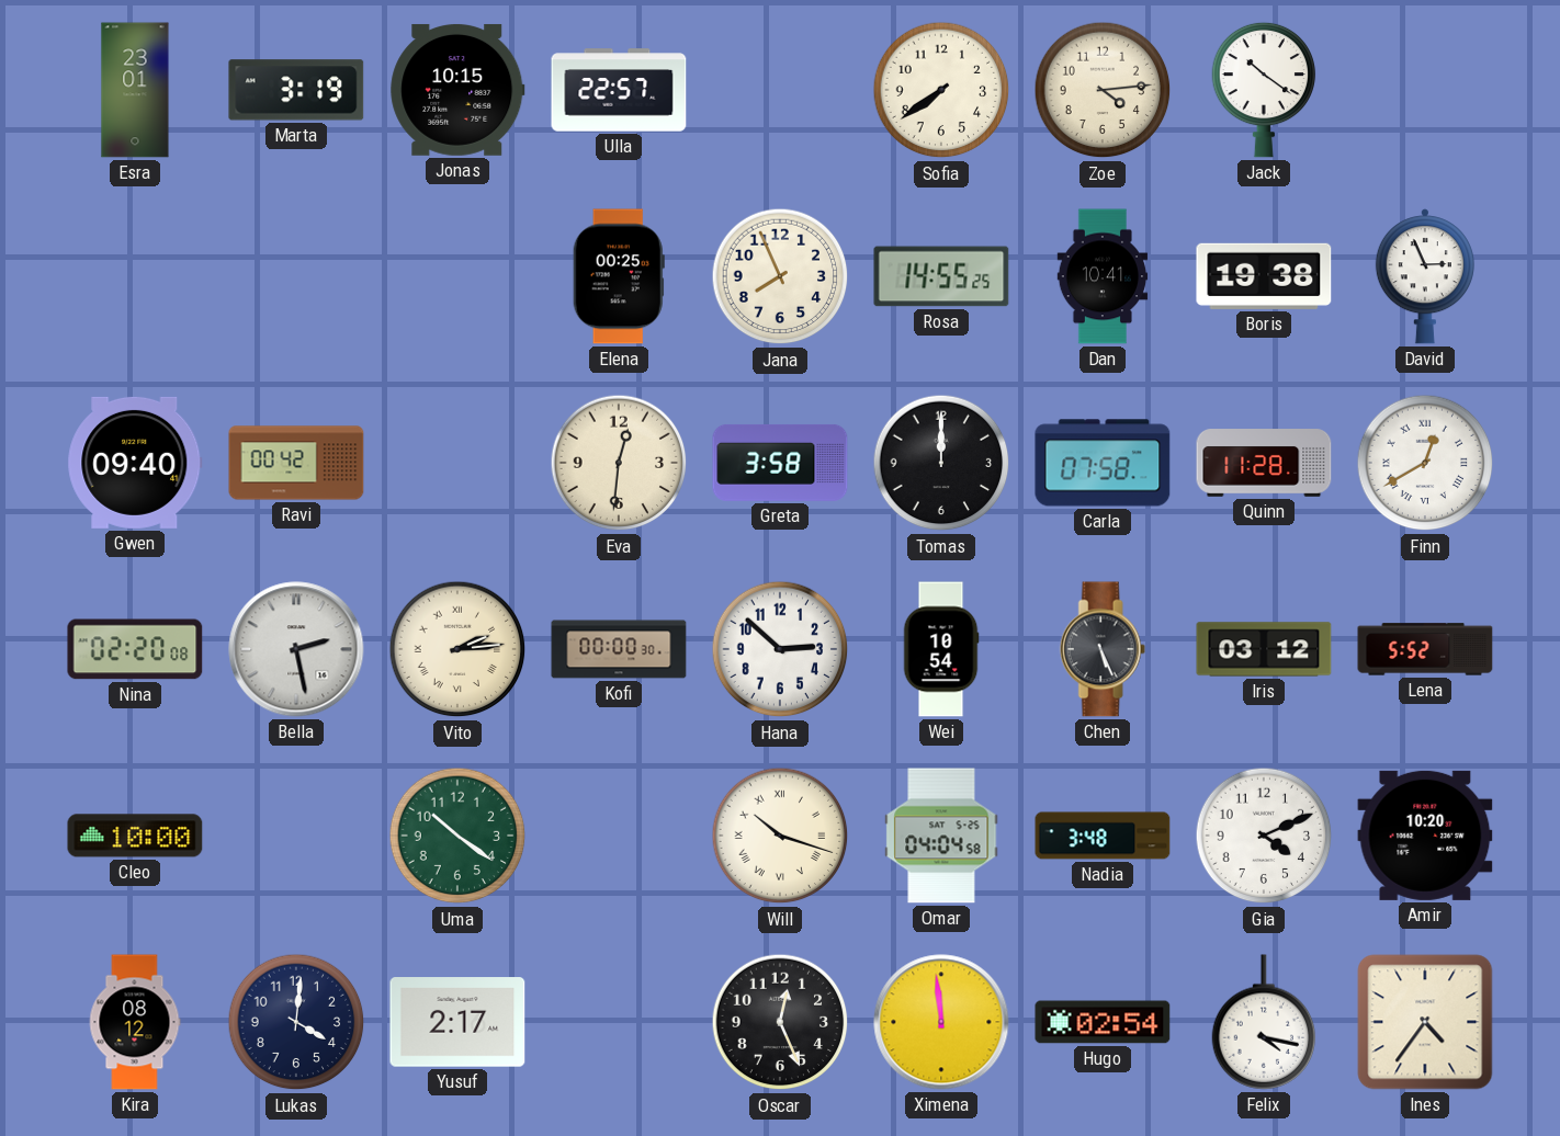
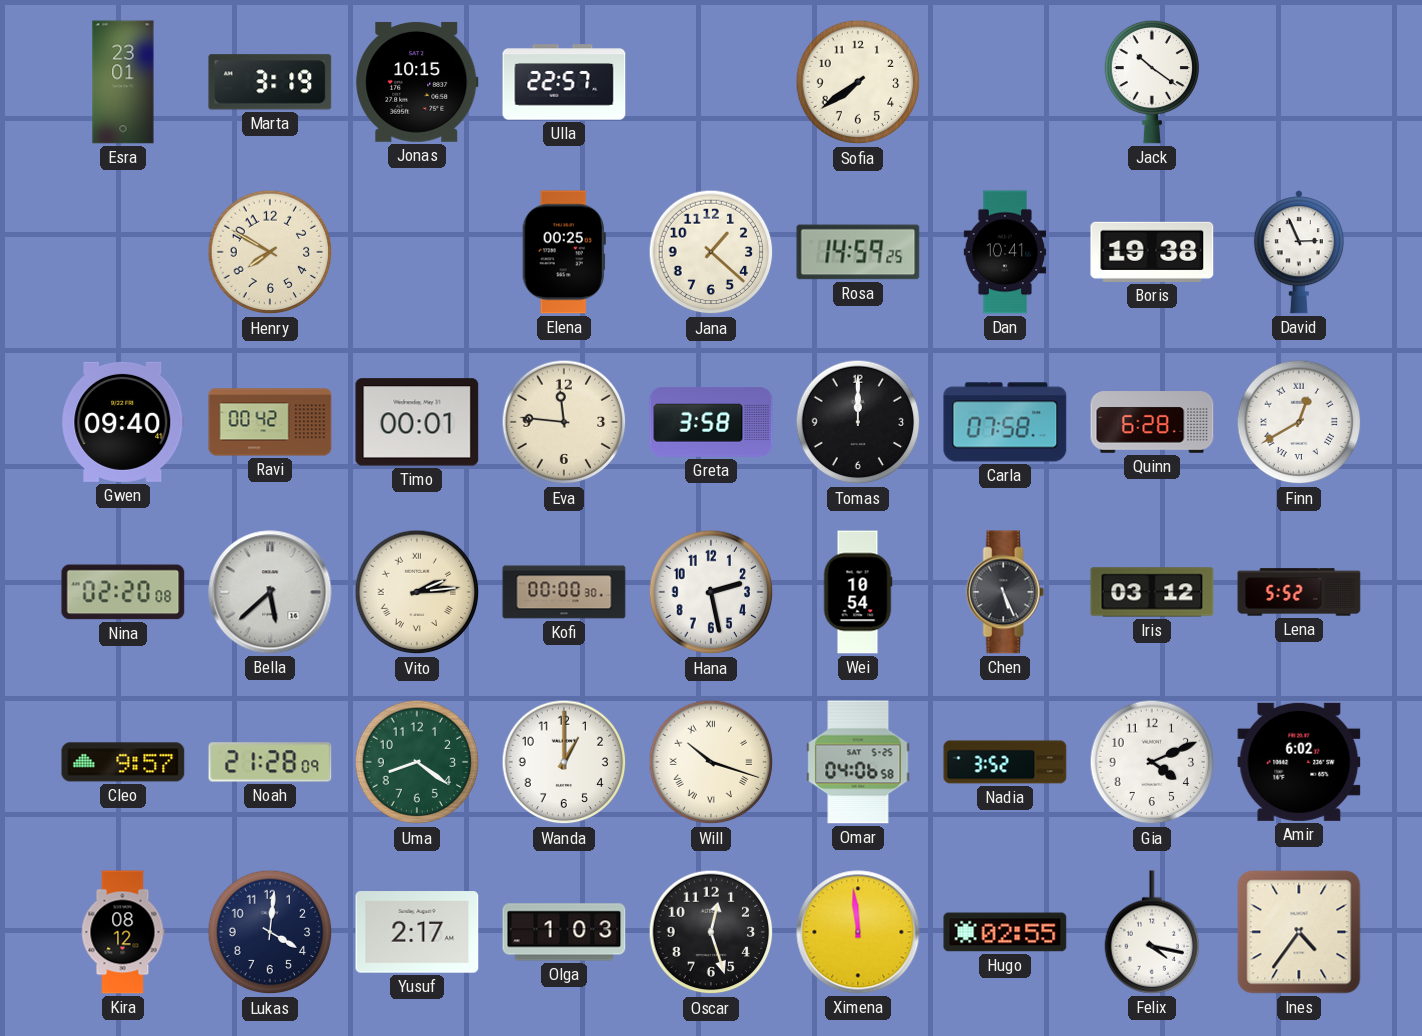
Zoe: 4:14 -> none (1103, 90)
Henry: none -> 7:50 (270, 252)
Jana: 7:56 -> 1:22 (711, 252)
Rosa: 14:55 -> 14:59 (858, 252)
Timo: none -> 00:01 (417, 422)
Eva: 12:31 -> 11:46 (564, 422)
Quinn: 11:28 -> 6:28 (1152, 422)
Bella: 2:28 -> 5:38 (270, 592)
Hana: 2:52 -> 2:28 (711, 592)
Cleo: 10:00 -> 9:57 (123, 762)
Noah: none -> 21:28 (270, 762)
Uma: 10:21 -> 8:21 (417, 762)
Wanda: none -> 1:00 (564, 762)
Omar: 04:04 -> 04:06 (858, 762)
Nadia: 3:48 -> 3:52 (1005, 762)
Amir: 10:20 -> 6:02 (1299, 762)
Olga: none -> 1:03 (564, 932)
Oscar: 12:26 -> 12:27 (711, 932)
Hugo: 02:54 -> 02:55 (1005, 932)
